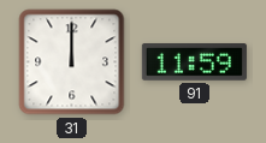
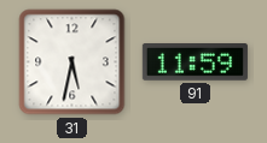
31: 12:00 -> 5:32 (72, 62)
